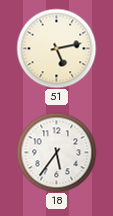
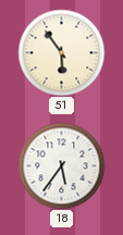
51: 5:13 -> 5:54 (61, 52)
